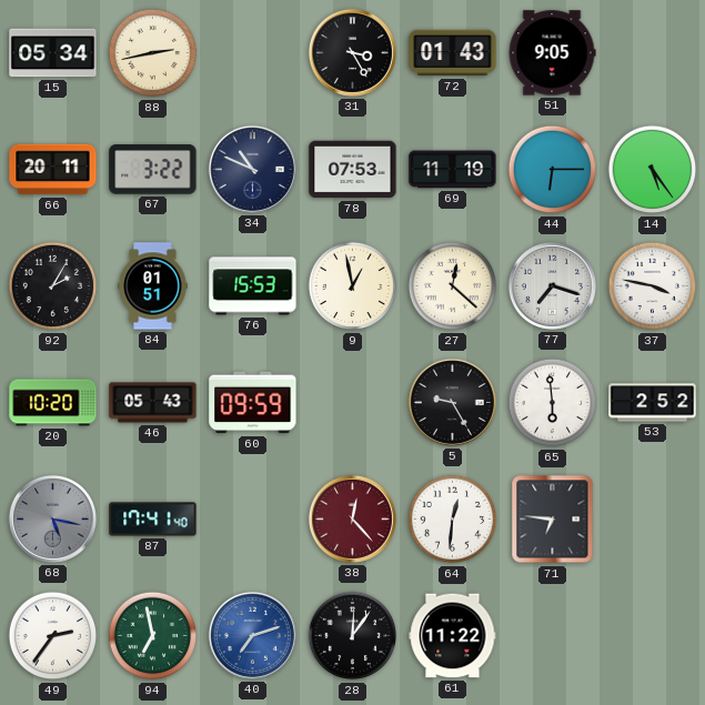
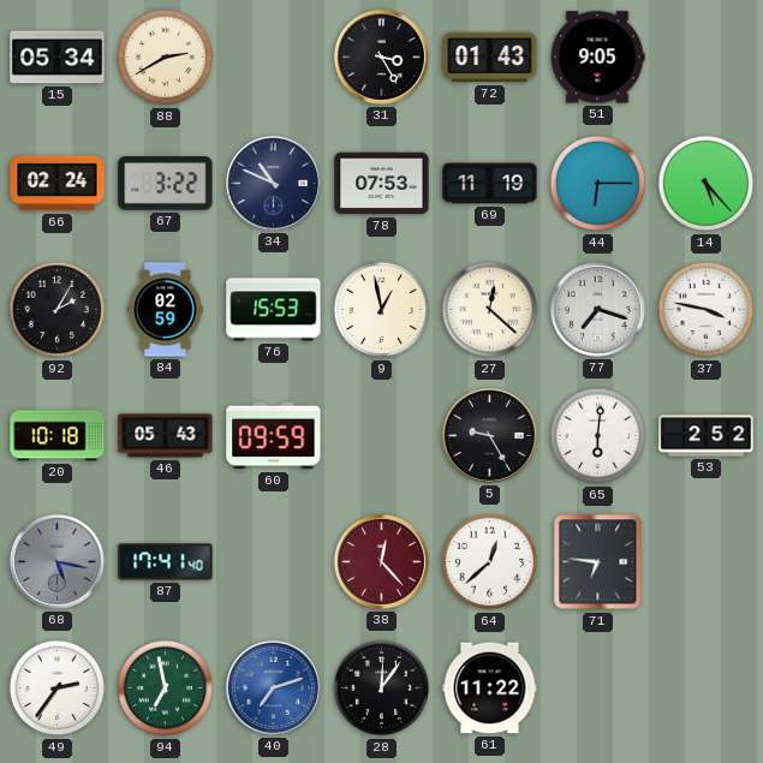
88: 2:43 -> 2:40 (166, 58)
66: 20:11 -> 02:24 (58, 184)
14: 5:24 -> 5:23 (707, 184)
84: 01:51 -> 02:59 (166, 310)
20: 10:20 -> 10:18 (58, 436)
65: 5:59 -> 6:01 (598, 436)
64: 12:31 -> 12:38 (490, 562)
